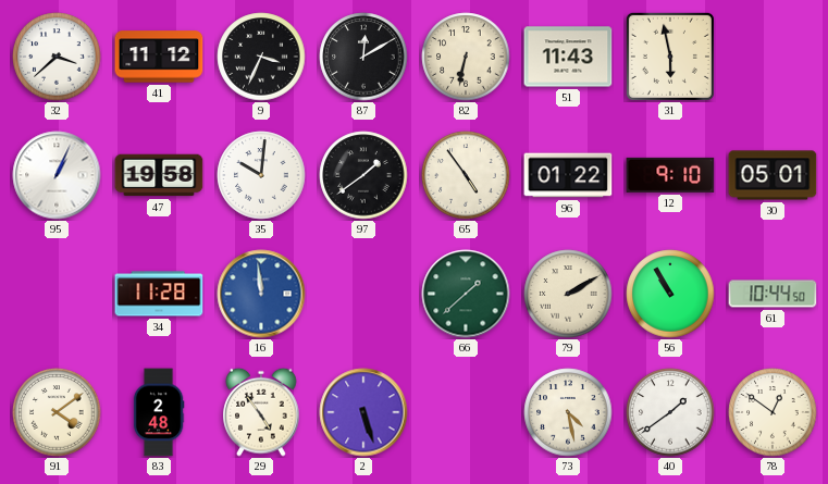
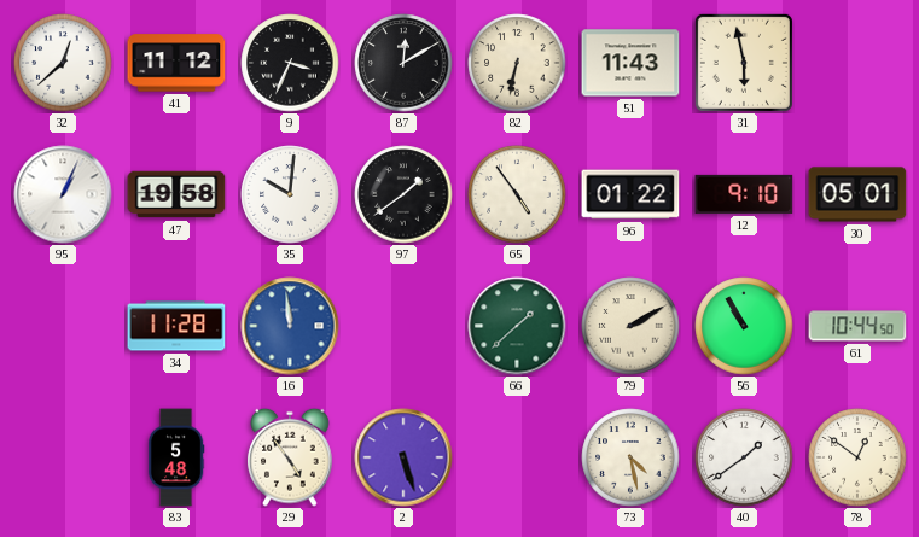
32: 3:38 -> 12:38 (63, 63)
91: 4:09 -> none (57, 412)
83: 2:48 -> 5:48 (176, 457)
